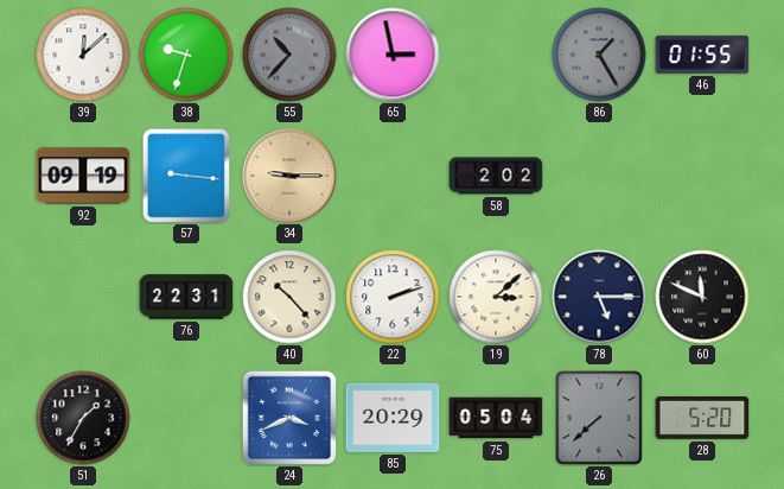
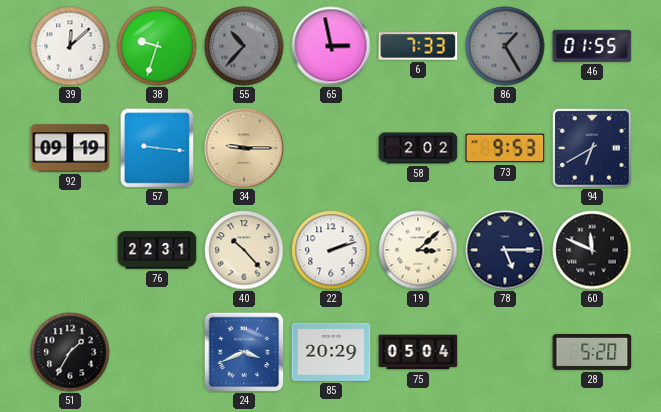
6: none -> 7:33 (418, 46)
73: none -> 9:53 (505, 148)
94: none -> 6:40 (592, 148)
26: 7:38 -> none (599, 418)
